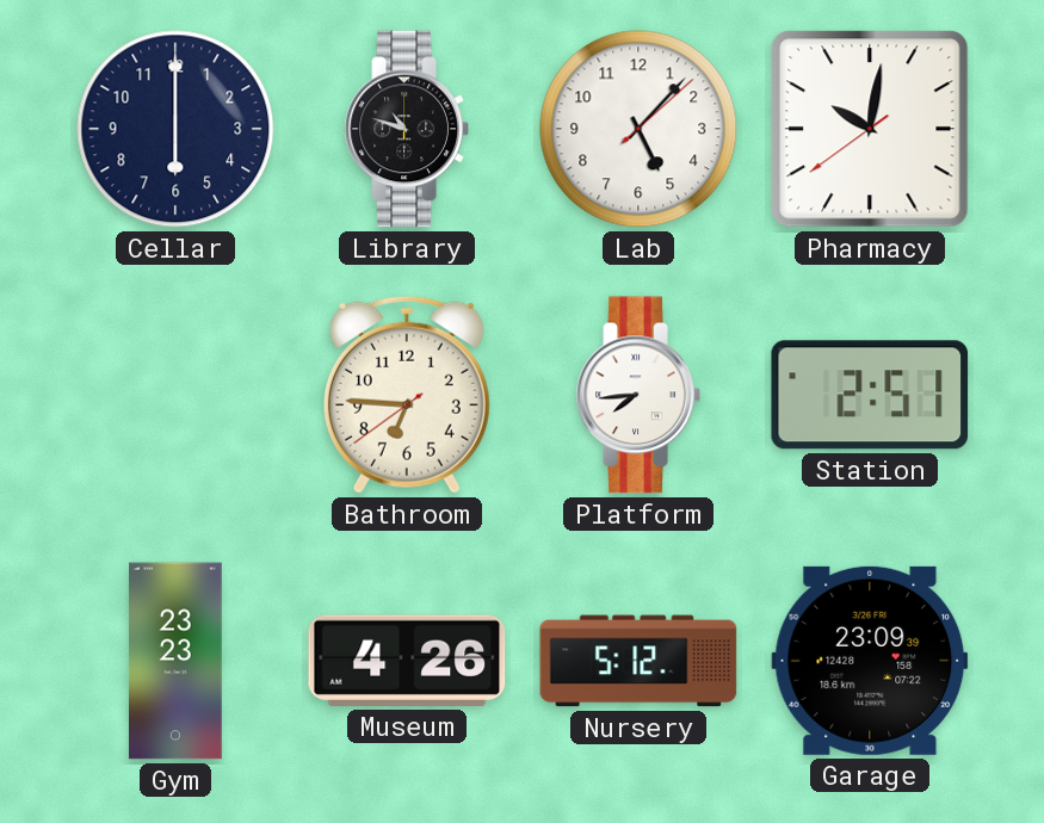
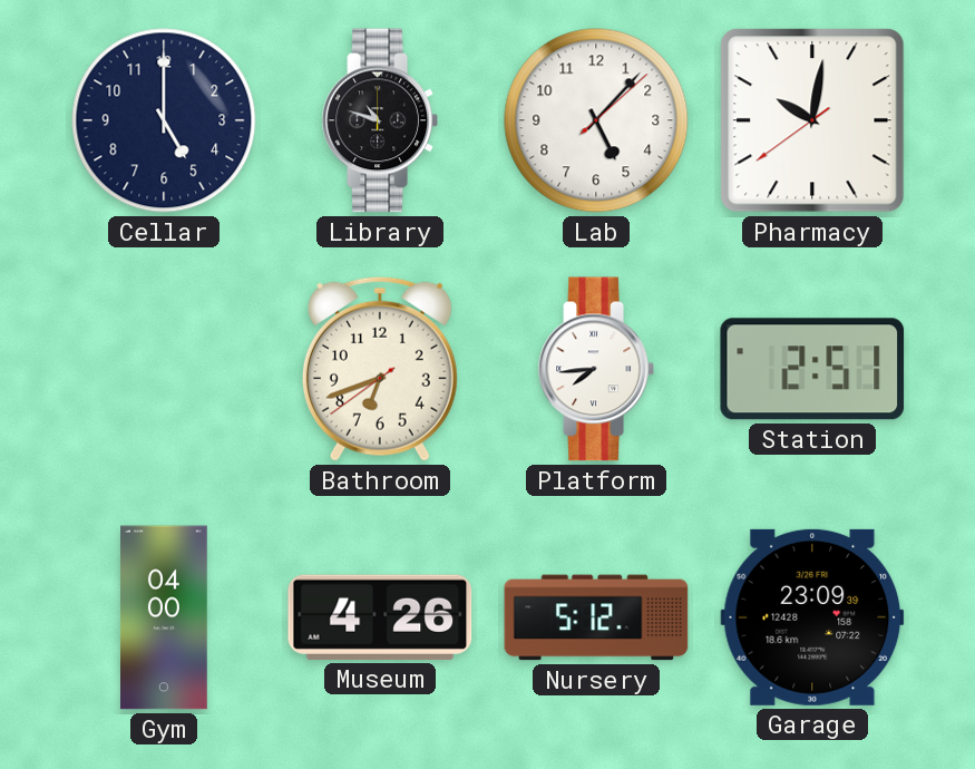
Cellar: 6:00 -> 5:00 (164, 120)
Bathroom: 6:45 -> 6:41 (380, 369)
Gym: 23:23 -> 04:00 (165, 617)
